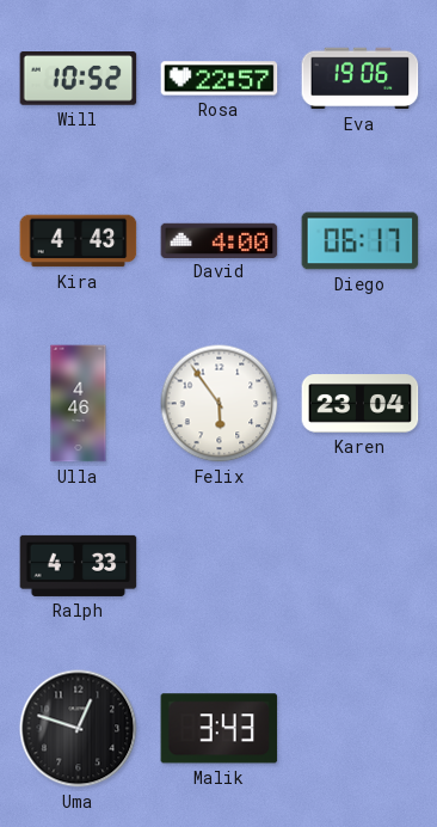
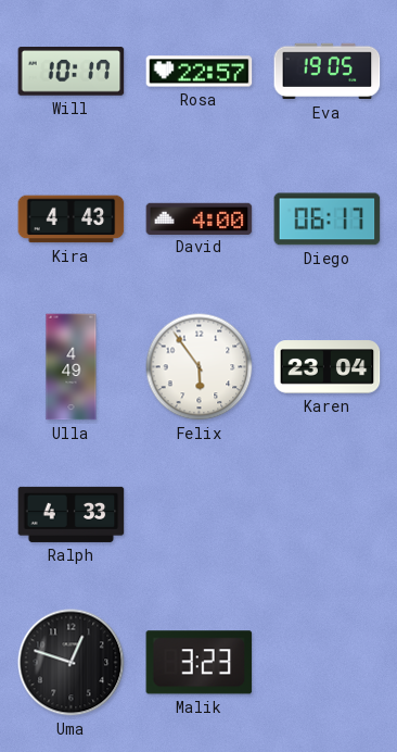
Will: 10:52 -> 10:17 (72, 72)
Eva: 19:06 -> 19:05 (328, 72)
Ulla: 4:46 -> 4:49 (72, 367)
Malik: 3:43 -> 3:23 (200, 663)
